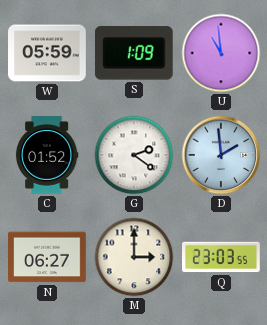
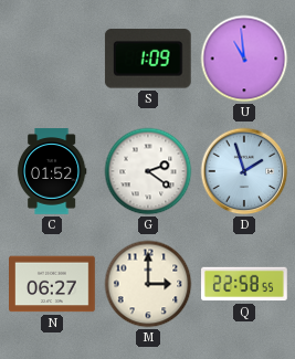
W: 05:59 -> none (47, 53)
D: 1:59 -> 1:57 (244, 171)
Q: 23:03 -> 22:58 (244, 284)
